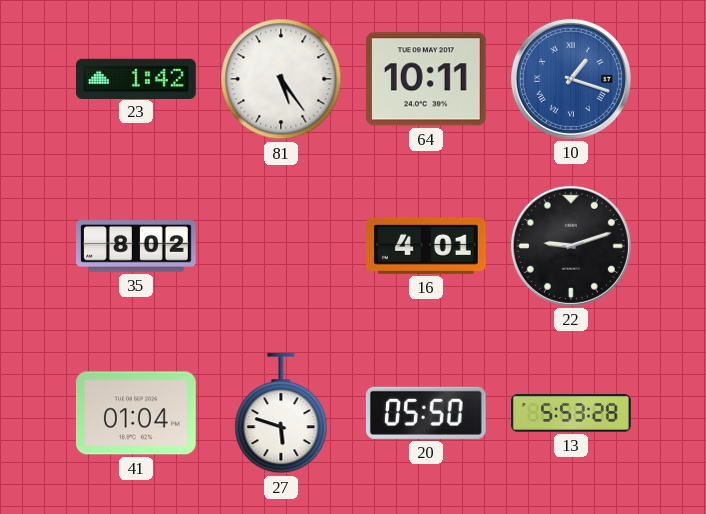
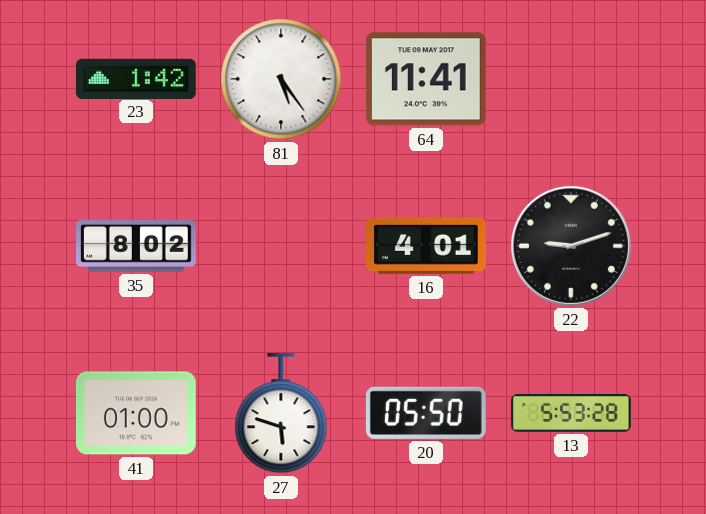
64: 10:11 -> 11:41 (426, 79)
10: 1:18 -> none (571, 79)
41: 01:04 -> 01:00 (137, 413)
